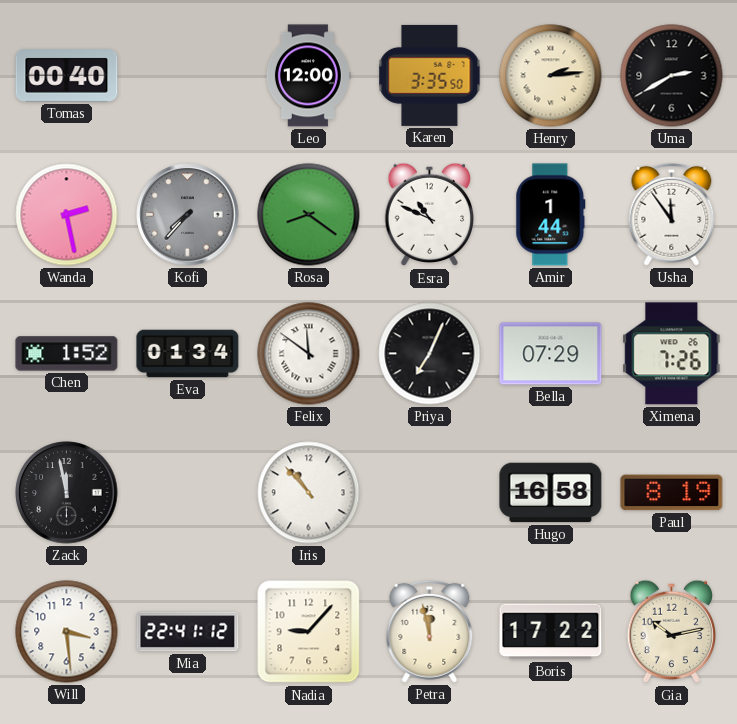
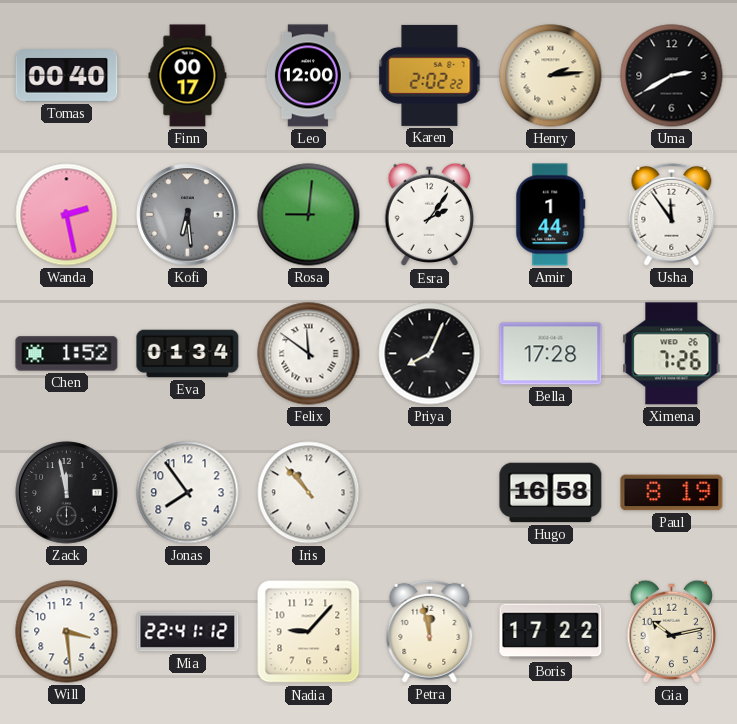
Finn: none -> 00:17 (188, 76)
Karen: 3:35 -> 2:02 (430, 75)
Kofi: 7:37 -> 6:29 (188, 215)
Rosa: 8:21 -> 9:01 (309, 215)
Esra: 10:49 -> 2:06 (430, 215)
Priya: 7:04 -> 8:04 (430, 354)
Bella: 07:29 -> 17:28 (551, 354)
Jonas: none -> 7:54 (188, 493)
